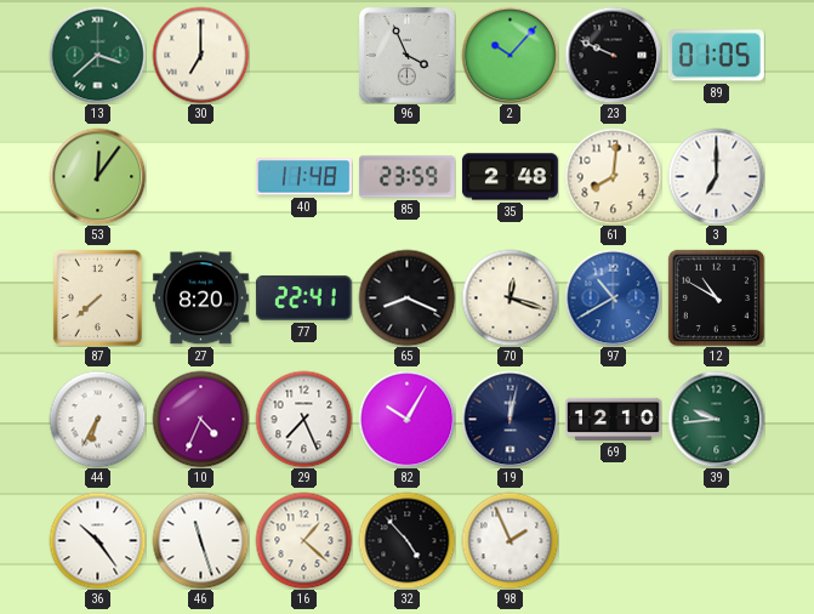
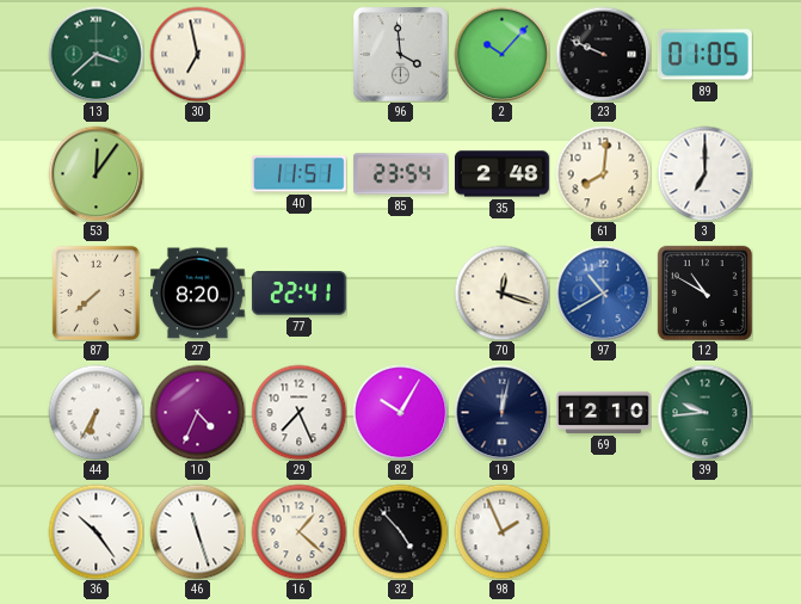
30: 7:00 -> 6:58 (197, 54)
96: 3:56 -> 3:59 (400, 54)
40: 11:48 -> 11:51 (298, 174)
85: 23:59 -> 23:54 (400, 174)
65: 8:19 -> none (406, 297)
